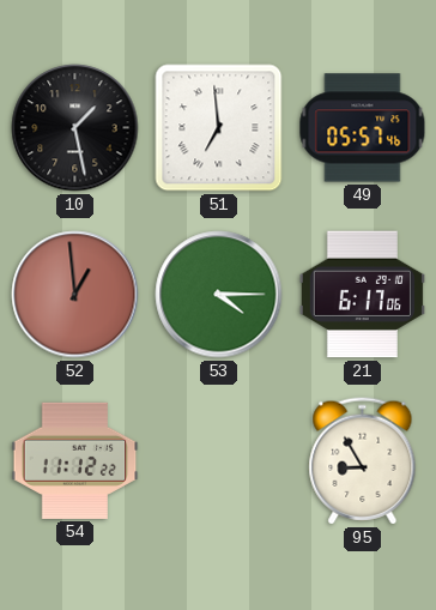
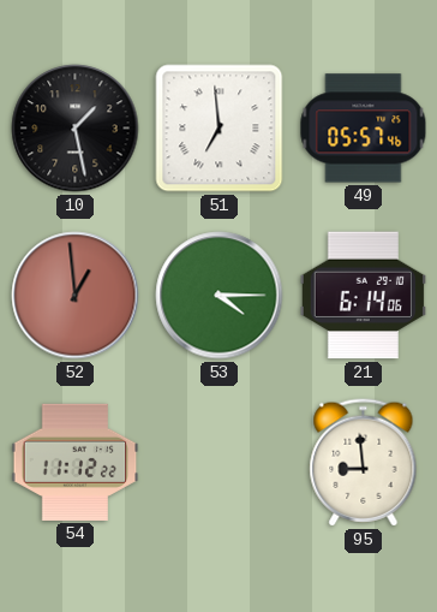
21: 6:17 -> 6:14 (363, 296)
95: 8:55 -> 8:59 (364, 463)
